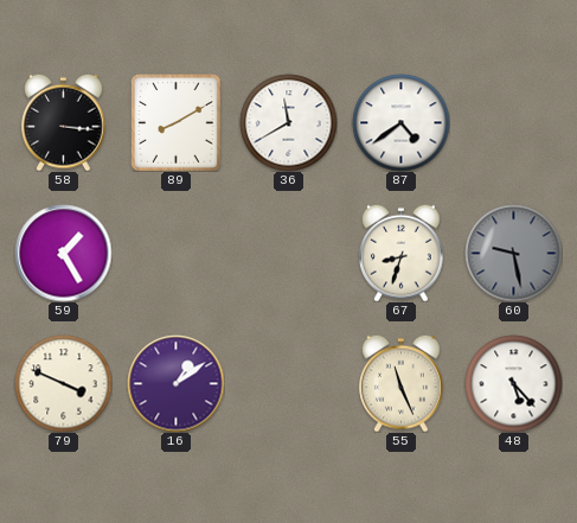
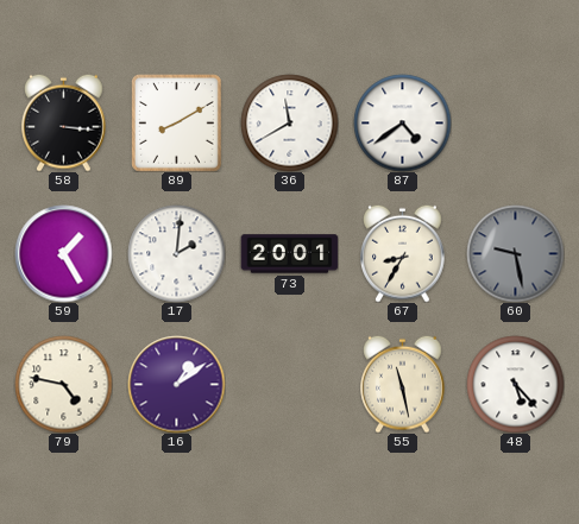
17: none -> 2:01 (176, 253)
73: none -> 20:01 (289, 254)
67: 8:33 -> 8:35 (403, 253)
79: 3:49 -> 4:47 (63, 384)
55: 11:26 -> 11:28 (403, 384)
